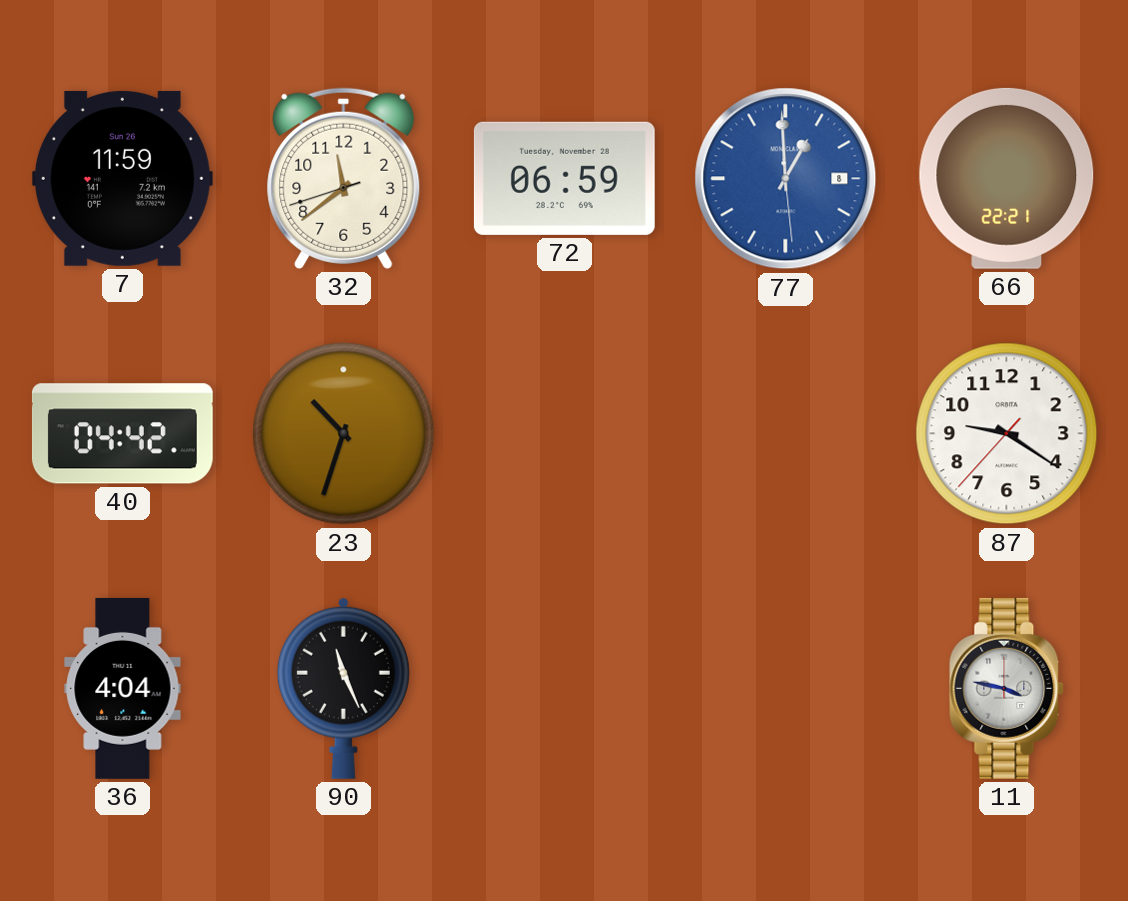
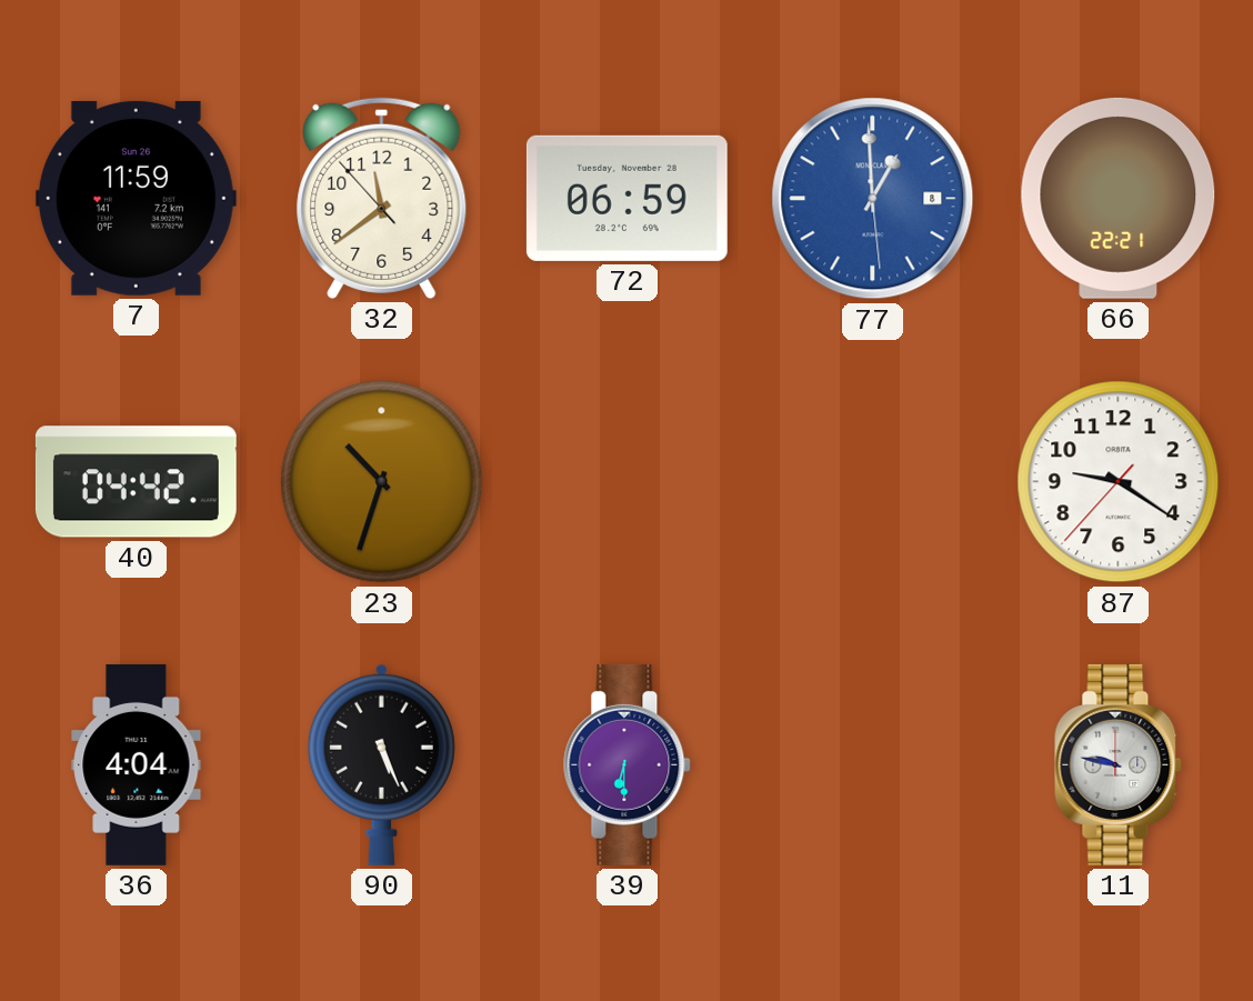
32: 11:38:42 -> 11:38:53 (382, 198)
90: 11:26 -> 5:26 (381, 764)
39: none -> 6:30 (628, 764)
11: 3:47 -> 9:47 (1119, 764)
